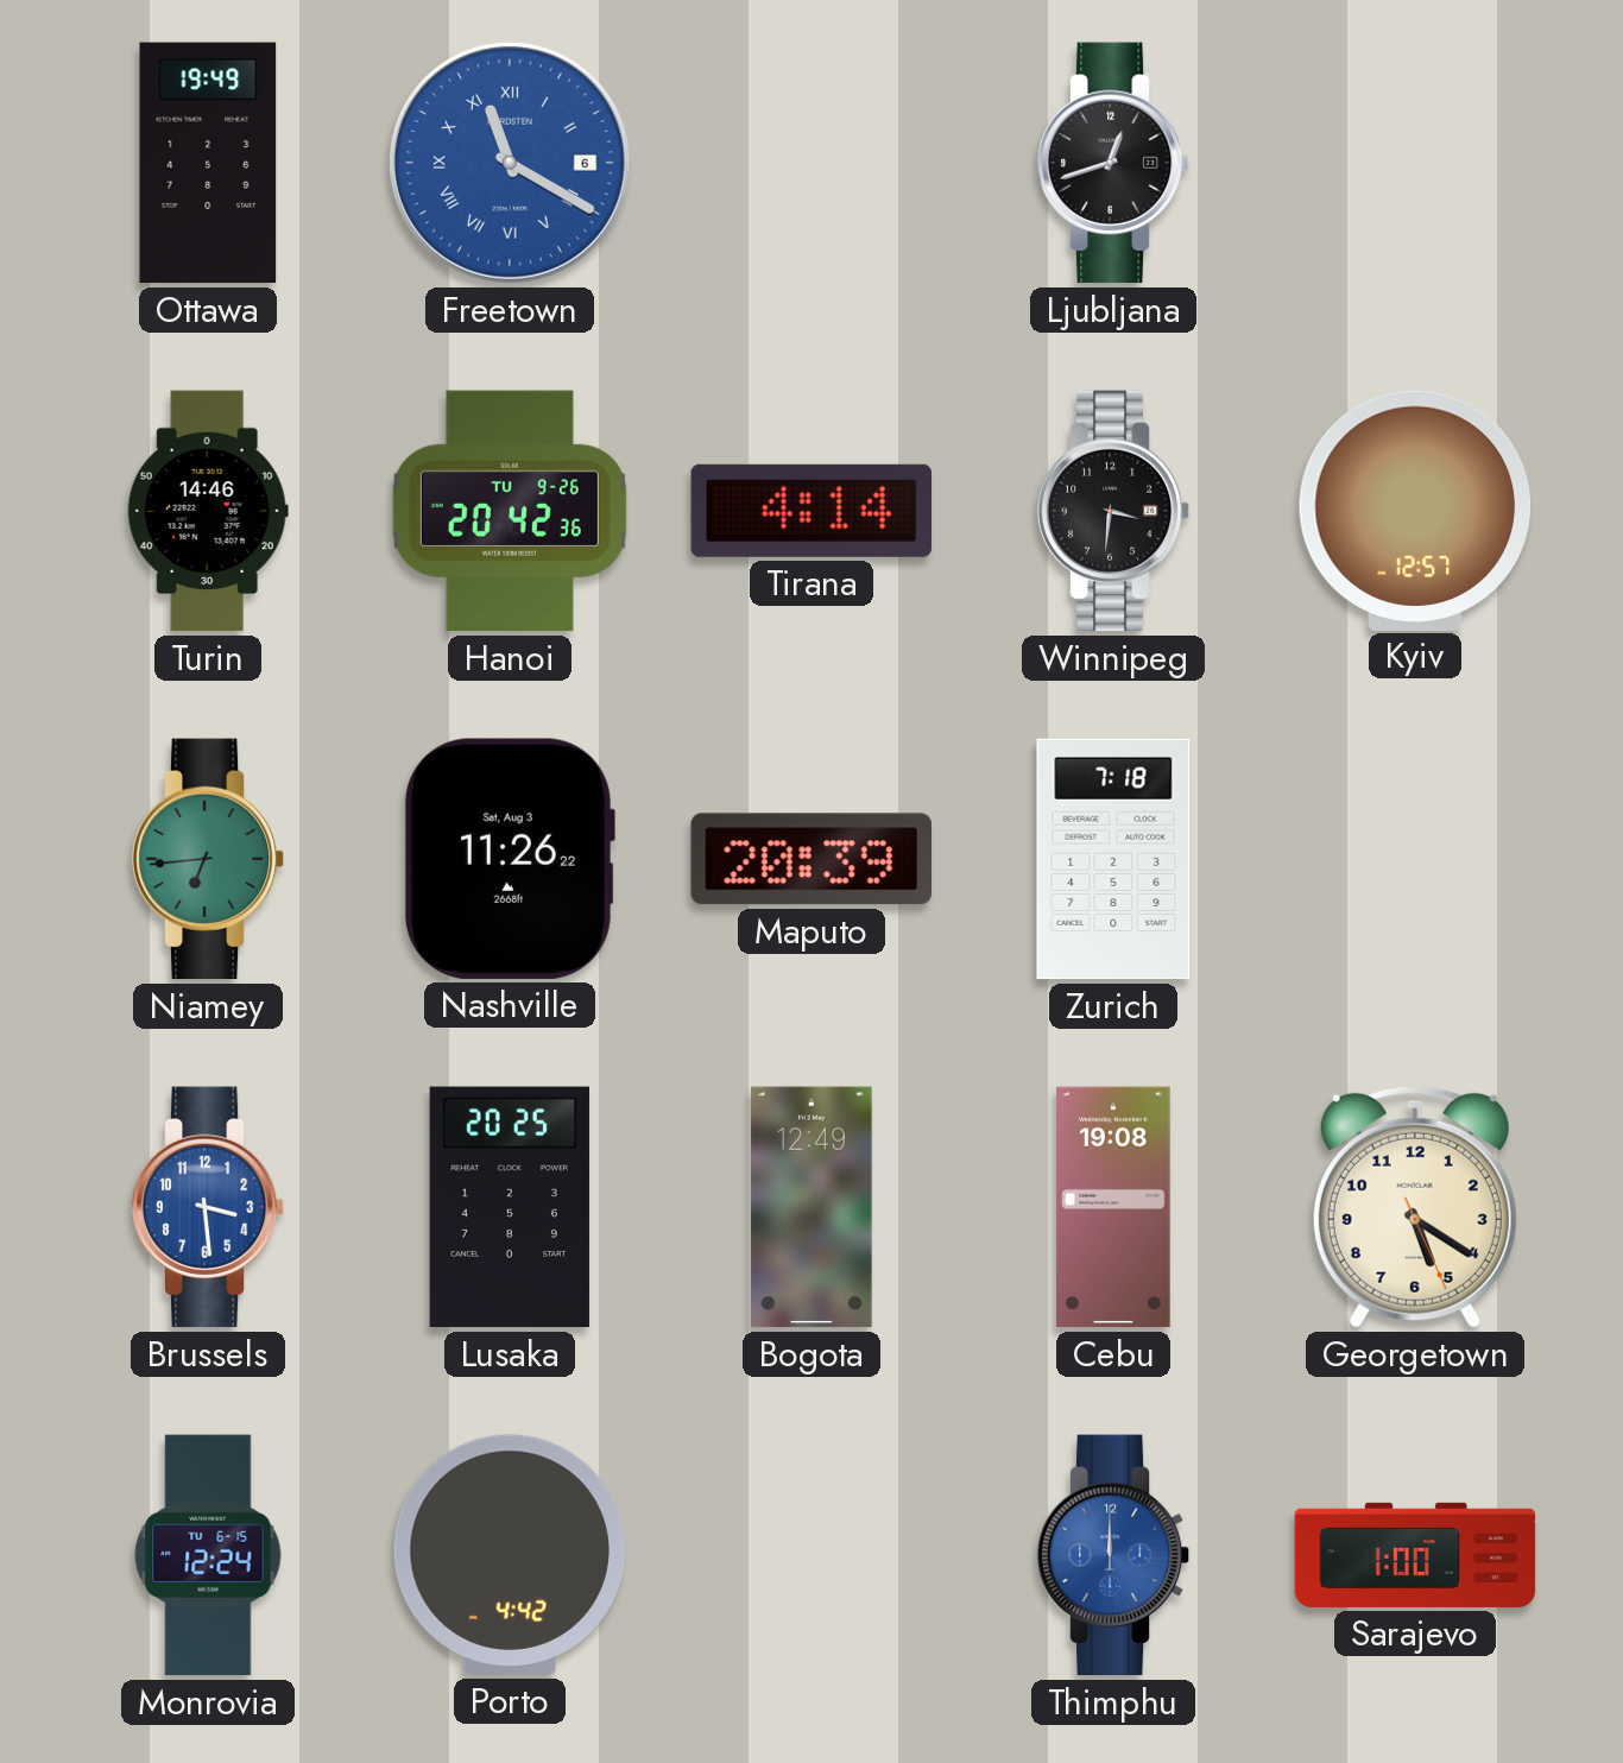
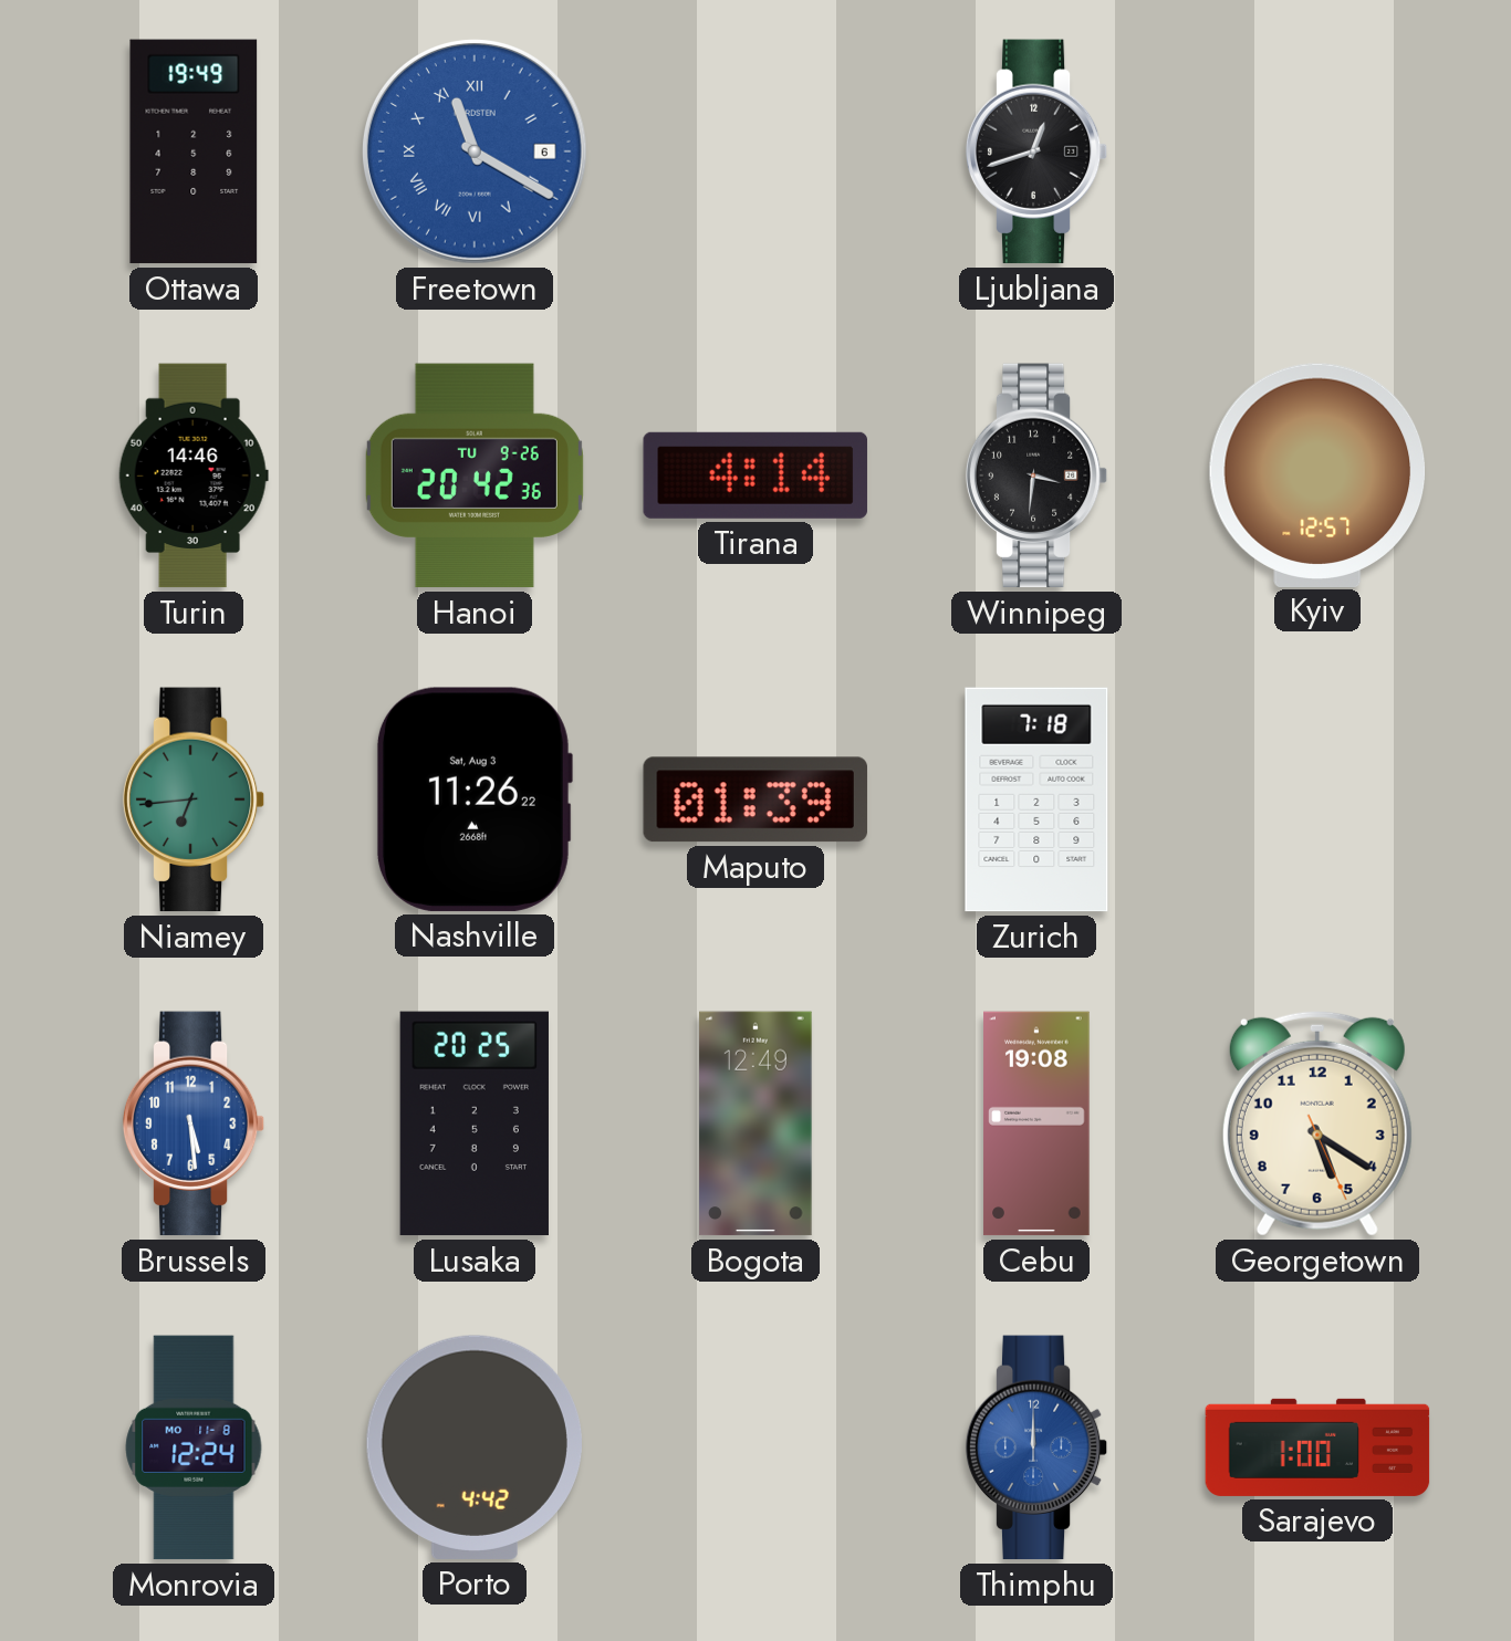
Maputo: 20:39 -> 01:39 (755, 799)
Brussels: 3:29 -> 5:29 (194, 1123)
Monrovia date: TU 6-15 -> MO 11-8 (194, 1447)
